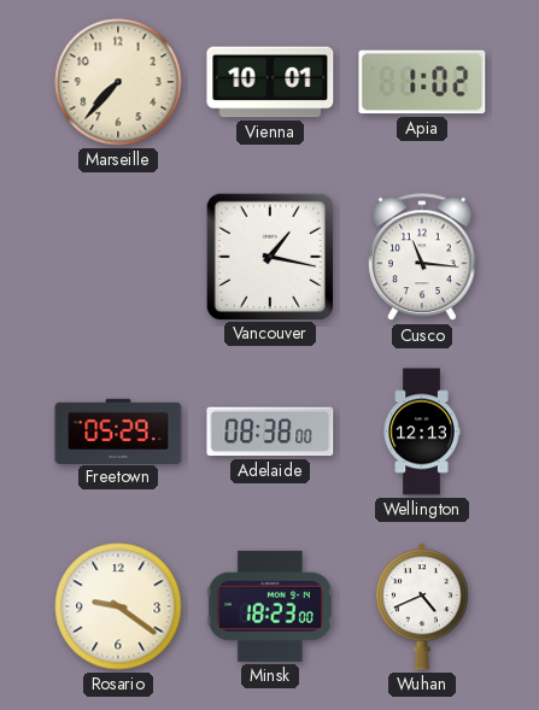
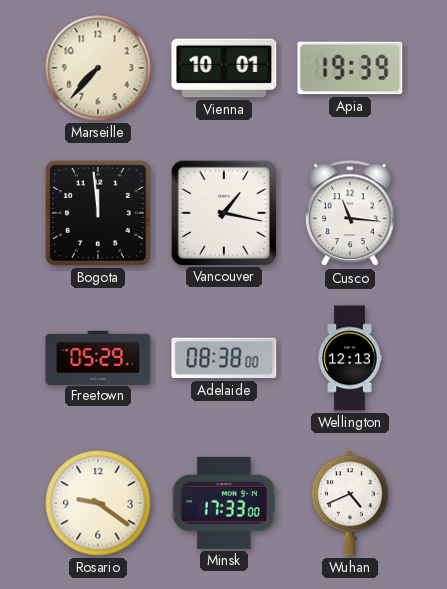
Apia: 1:02 -> 19:39 (350, 68)
Bogota: none -> 11:59 (98, 213)
Minsk: 18:23 -> 17:33 (224, 503)
